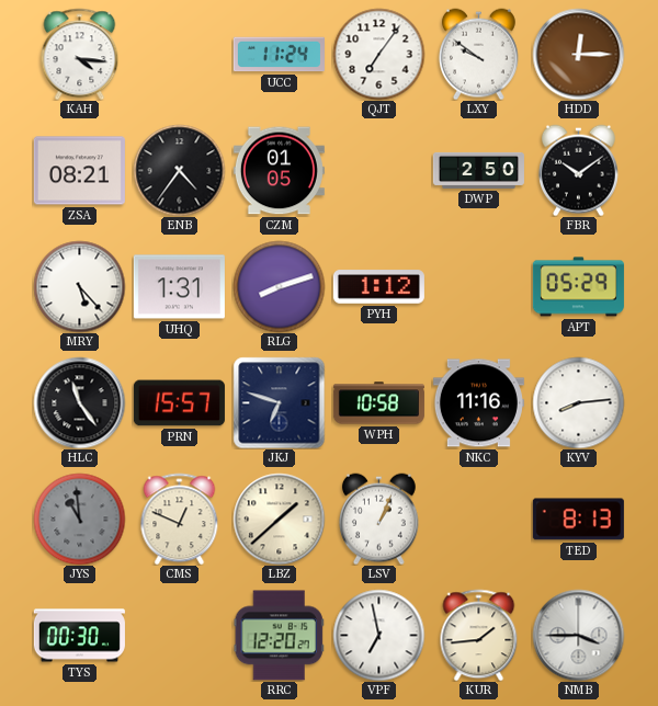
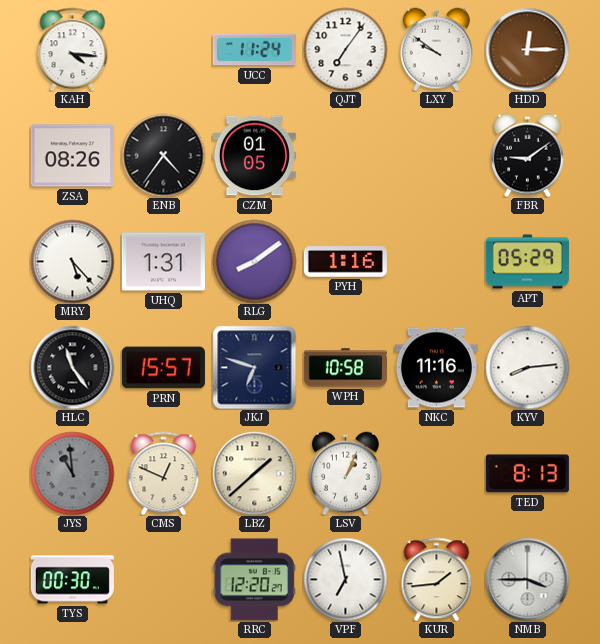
ZSA: 08:21 -> 08:26 (72, 156)
DWP: 2:50 -> none (478, 170)
FBR: 10:09 -> 9:09 (527, 155)
RLG: 8:12 -> 8:09 (254, 261)
PYH: 1:12 -> 1:16 (345, 262)
